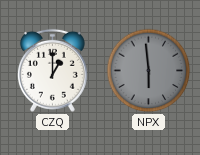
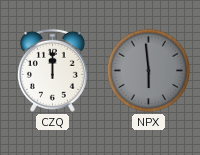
CZQ: 1:00 -> 12:00 (52, 70)
